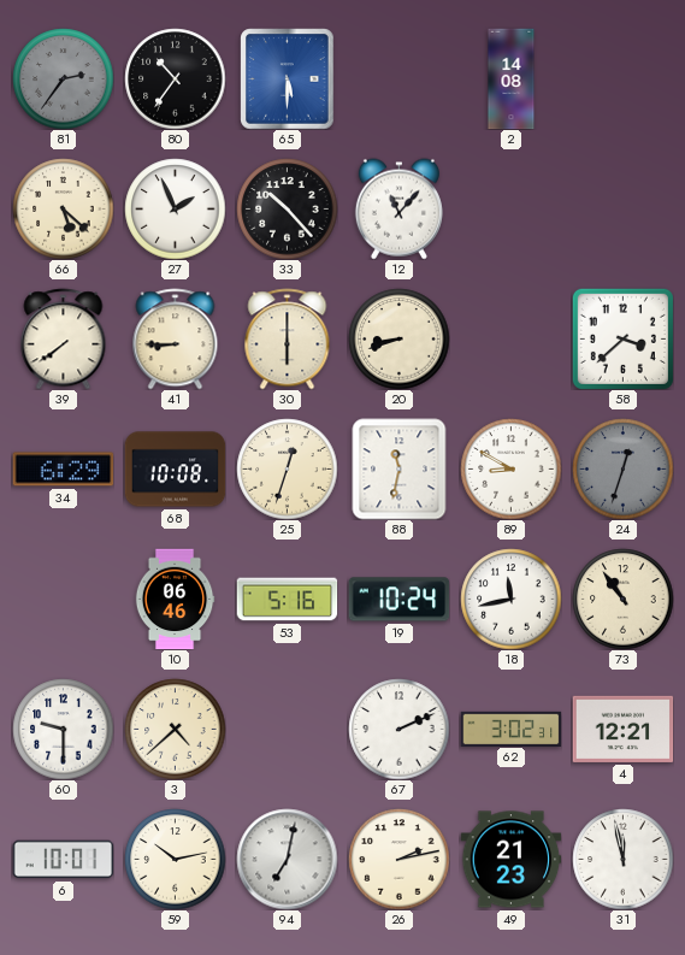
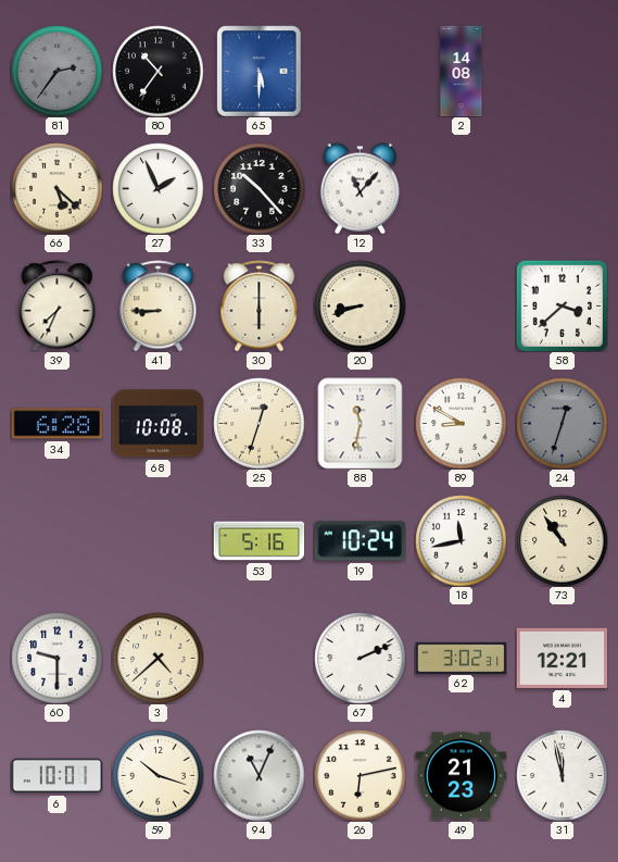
39: 7:39 -> 7:34 (58, 305)
34: 6:29 -> 6:28 (56, 424)
10: 06:46 -> none (175, 599)
59: 10:13 -> 10:18 (157, 775)
94: 7:02 -> 11:04 (258, 775)
26: 2:13 -> 6:13 (360, 775)
